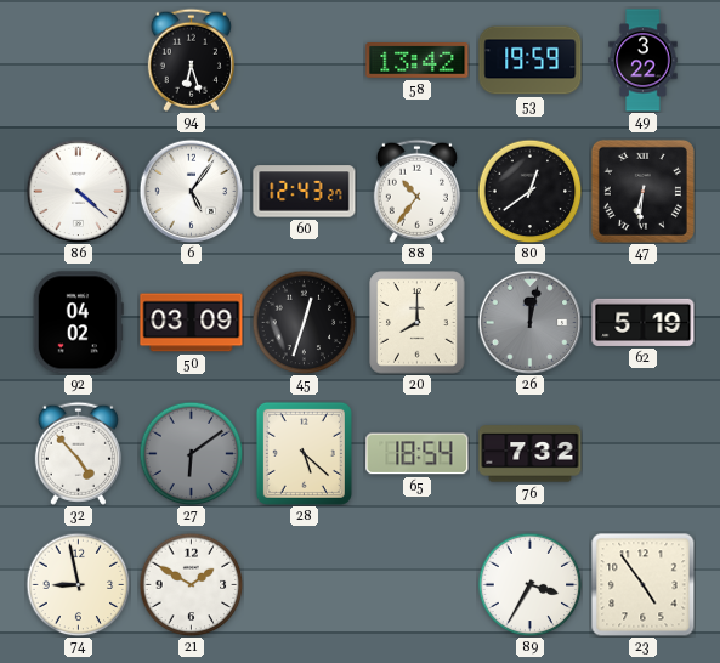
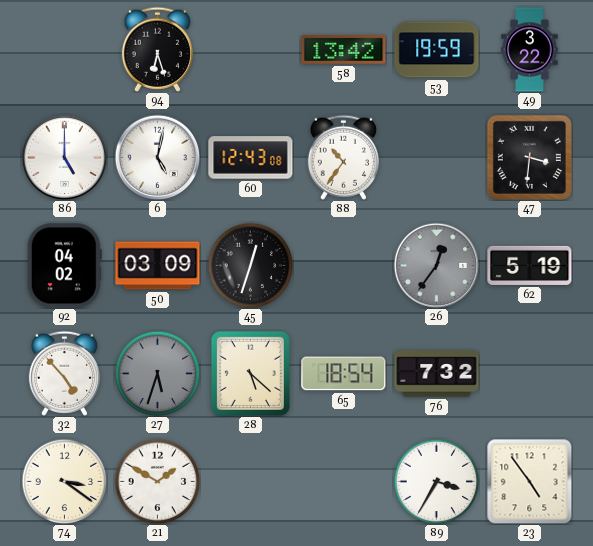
86: 4:22 -> 5:00 (64, 157)
6: 5:06 -> 5:02 (157, 157)
60: 12:43:27 -> 12:43:08 (251, 158)
80: 12:39 -> none (529, 191)
47: 6:31 -> 3:31 (529, 157)
20: 8:00 -> none (418, 323)
26: 12:02 -> 12:36 (436, 265)
27: 6:09 -> 5:33 (157, 373)
74: 8:58 -> 3:21 (64, 481)
